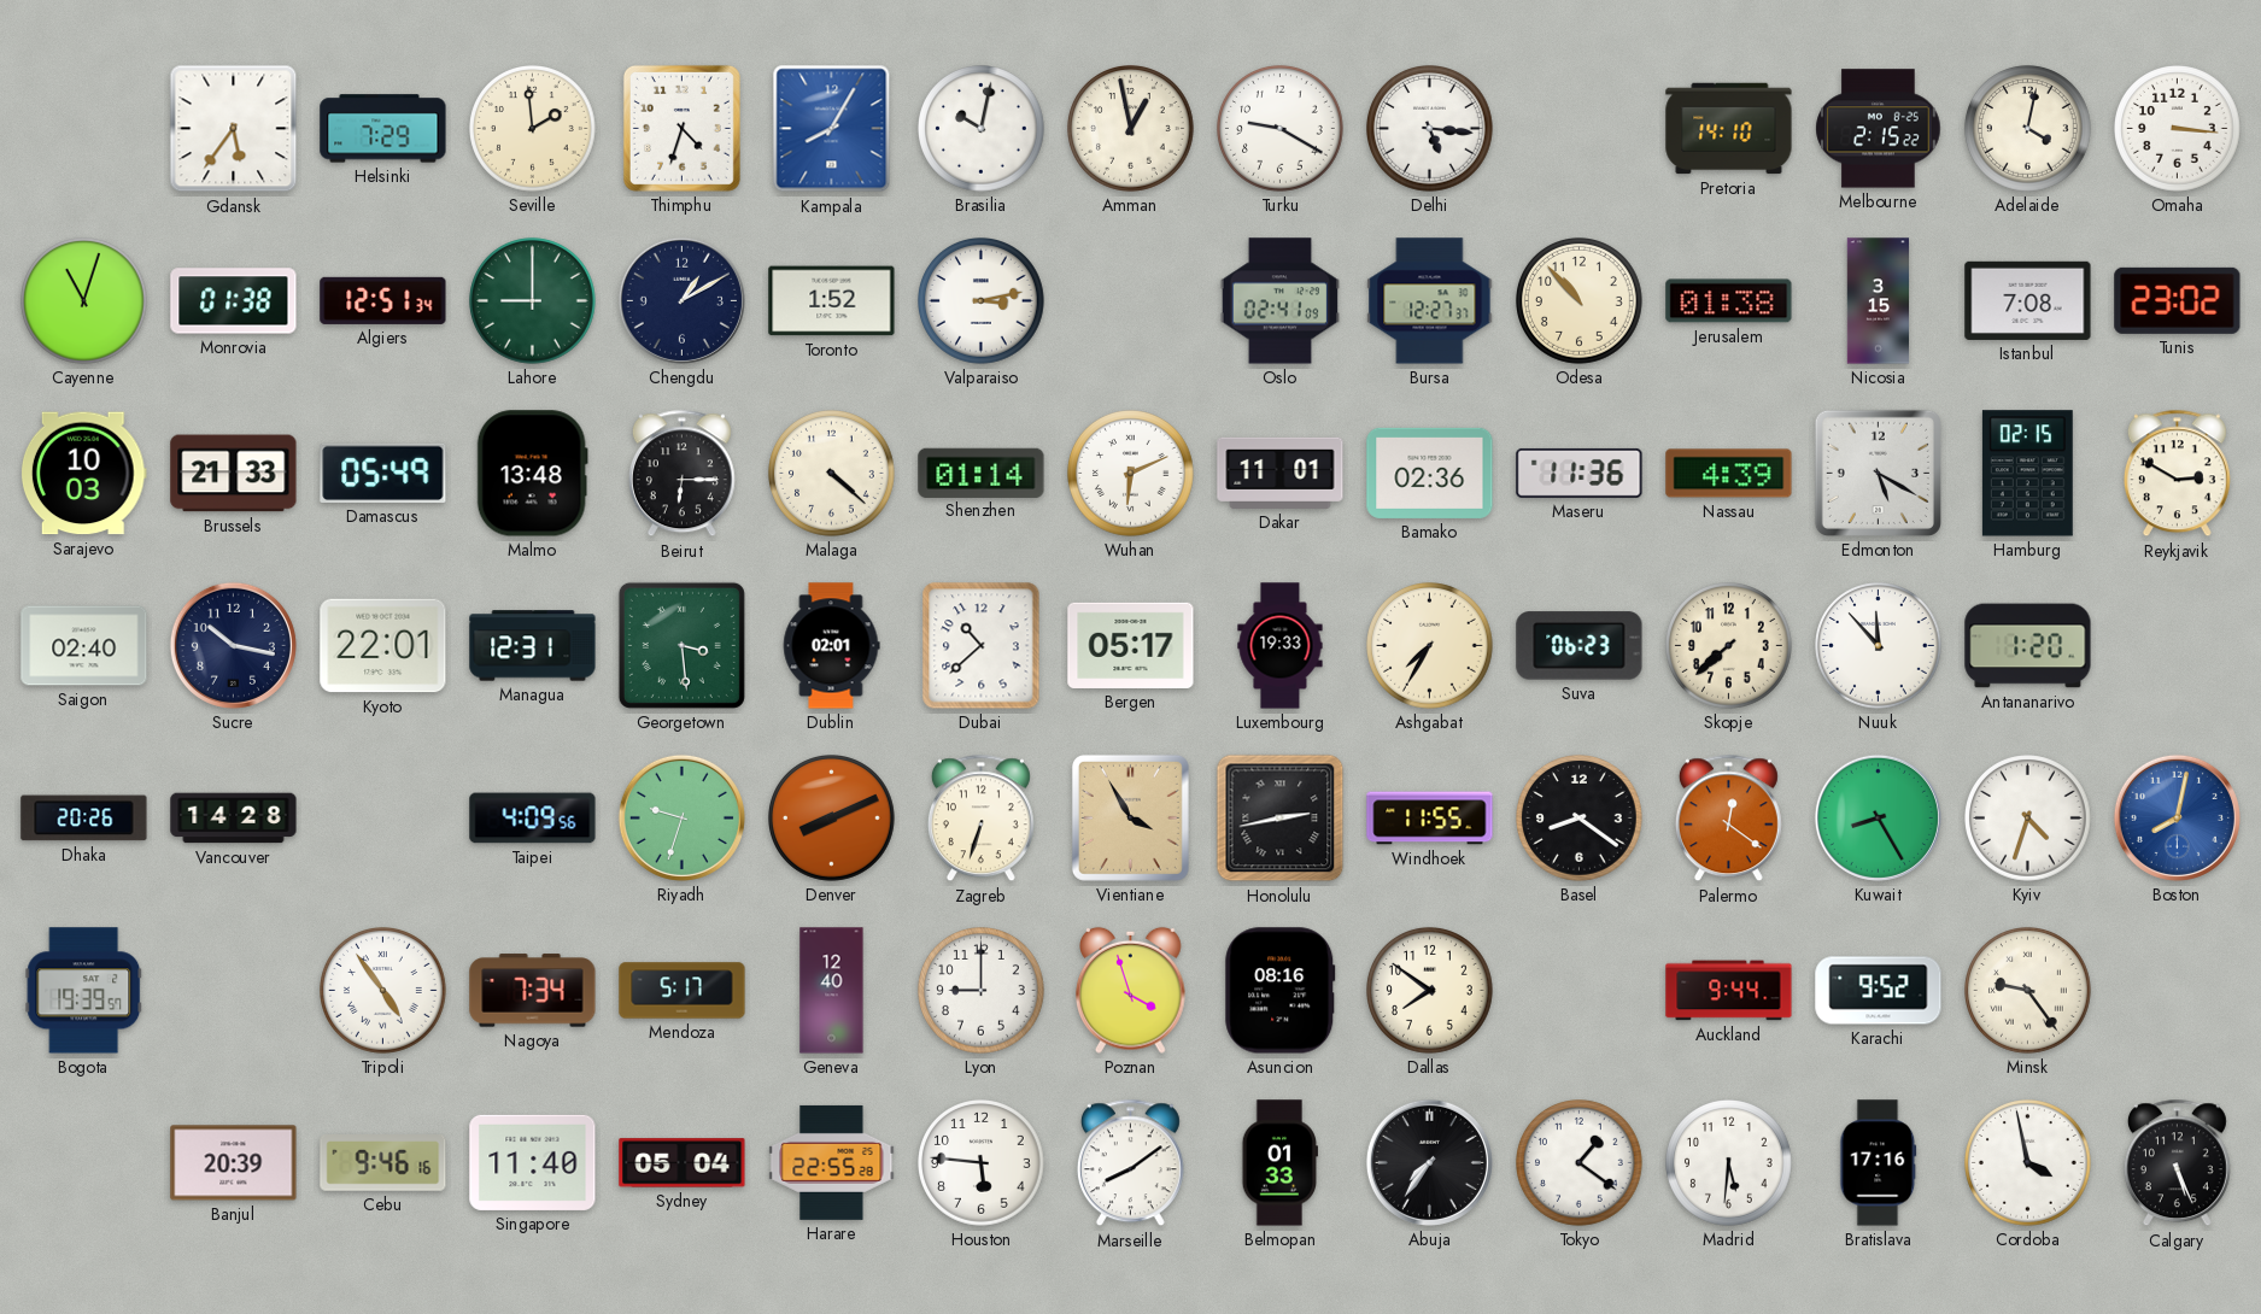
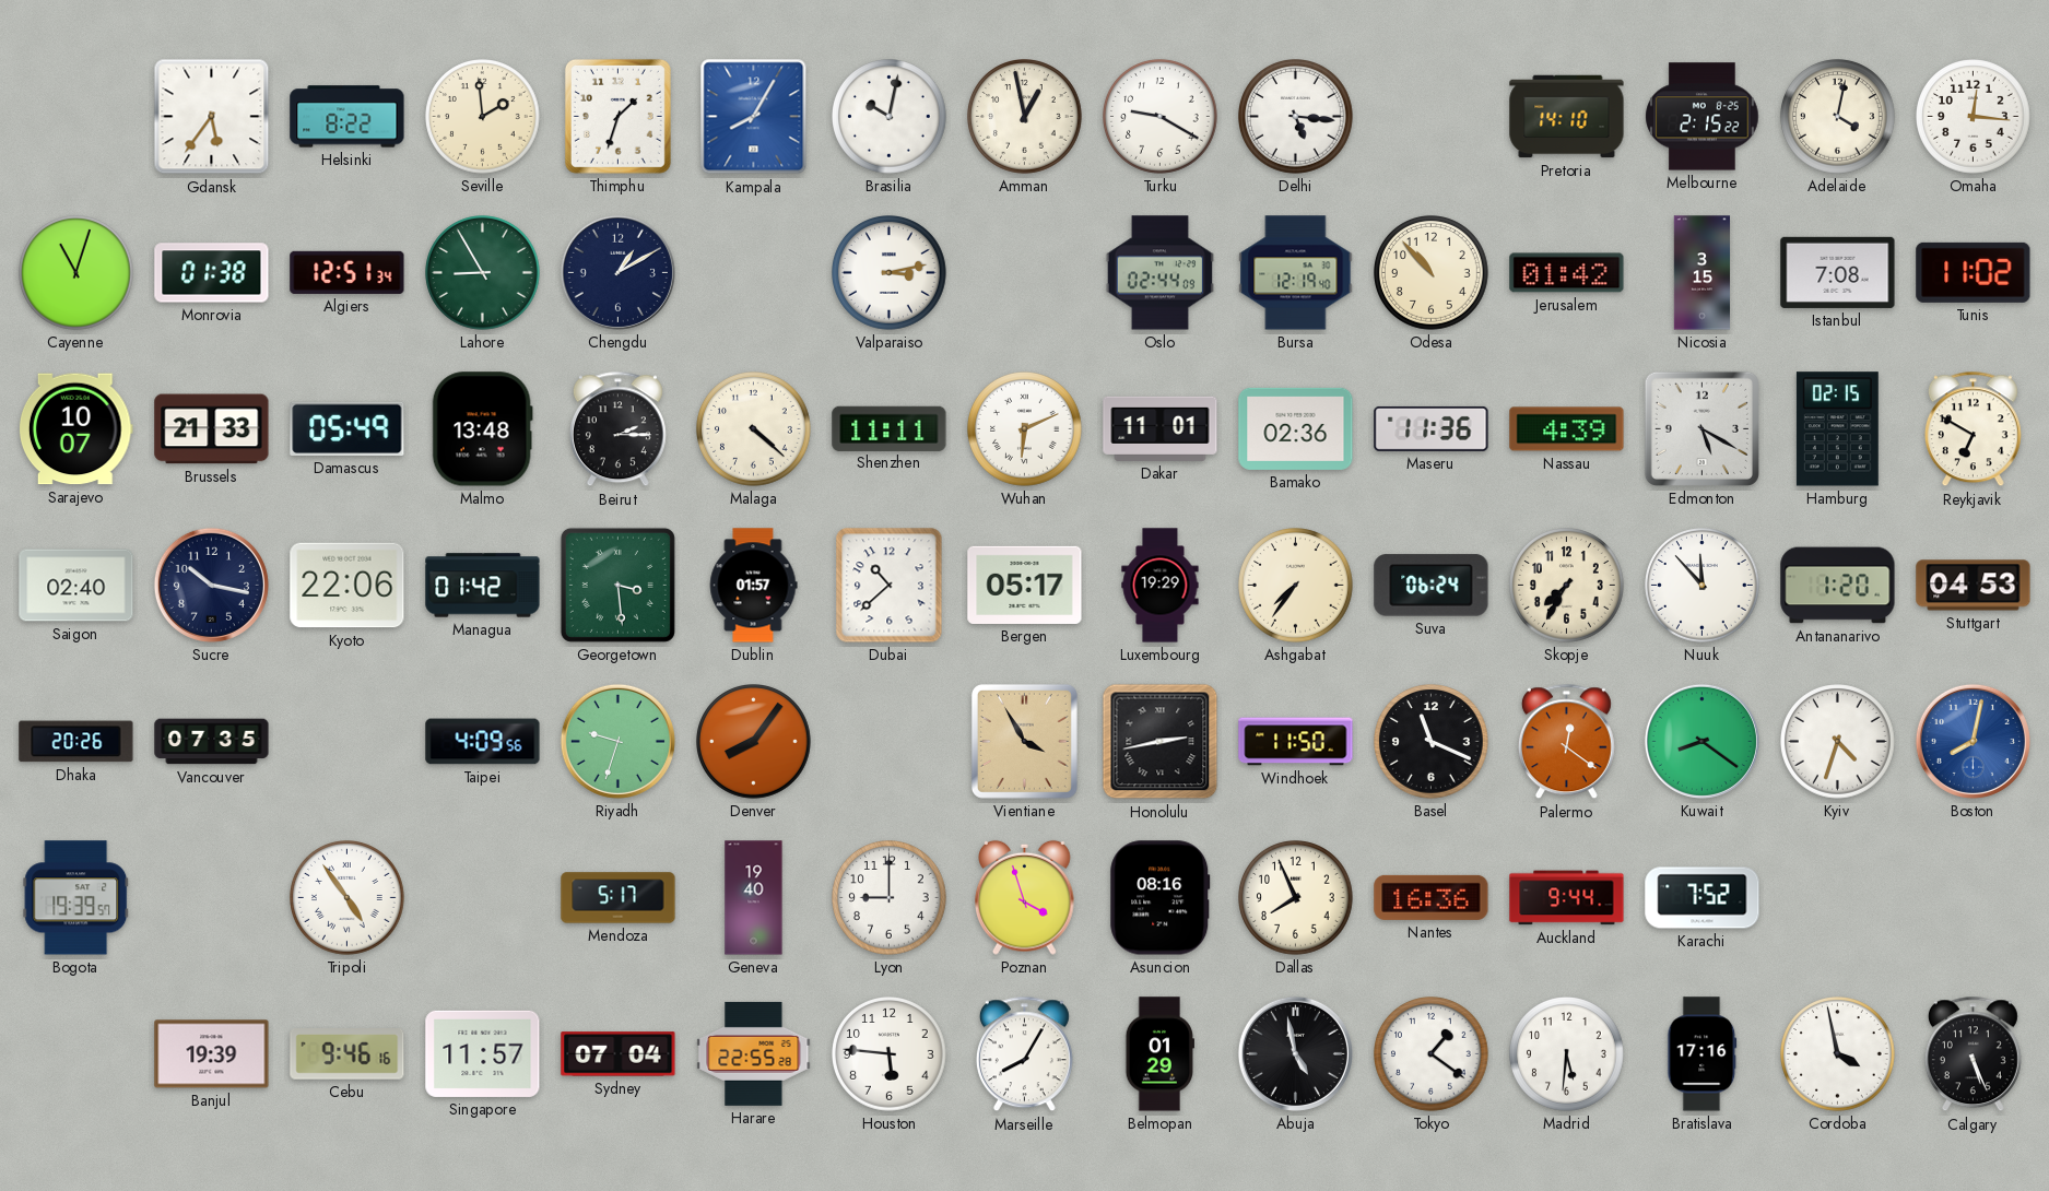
Helsinki: 7:29 -> 8:22 (348, 117)
Thimphu: 4:33 -> 1:33 (617, 116)
Omaha: 3:16 -> 12:16 (1974, 117)
Lahore: 9:00 -> 8:55 (483, 273)
Toronto: 1:52 -> none (832, 301)
Oslo: 02:41 -> 02:44 (1159, 273)
Bursa: 12:27 -> 12:19 (1296, 273)
Jerusalem: 01:38 -> 01:42 (1567, 273)
Tunis: 23:02 -> 11:02 (1974, 272)
Sarajevo: 10:03 -> 10:07 (75, 429)
Beirut: 6:15 -> 2:15 (617, 429)
Shenzhen: 01:14 -> 11:11 (890, 428)
Reykjavik: 2:50 -> 6:50 (1973, 429)
Kyoto: 22:01 -> 22:06 (348, 586)
Managua: 12:31 -> 01:42 (483, 586)
Dublin: 02:01 -> 01:57 (753, 586)
Luxembourg: 19:33 -> 19:29 (1161, 586)
Ashgabat: 7:35 -> 7:36 (1296, 586)
Suva: 06:23 -> 06:24 (1432, 586)
Skopje: 7:38 -> 7:35 (1567, 586)
Stuttgart: none -> 04:53 (1974, 586)
Vancouver: 14:28 -> 07:35 (212, 742)
Denver: 8:11 -> 8:06 (754, 742)
Zagreb: 6:33 -> none (980, 819)
Windhoek: 11:55 -> 11:50 (1296, 742)
Basel: 8:21 -> 11:19 (1432, 742)
Kuwait: 8:25 -> 8:21 (1701, 741)
Nagoya: 7:34 -> none (533, 991)
Geneva: 12:40 -> 19:40 (754, 898)
Dallas: 7:51 -> 7:56 (1296, 898)
Nantes: none -> 16:36 (1432, 897)
Karachi: 9:52 -> 7:52 (1703, 898)
Minsk: 9:24 -> none (2028, 991)
Banjul: 20:39 -> 19:39 (212, 1054)
Singapore: 11:40 -> 11:57 (483, 1053)
Sydney: 05:04 -> 07:04 (619, 1054)
Marseille: 8:09 -> 8:05 (1024, 1054)
Belmopan: 01:33 -> 01:29 (1159, 1054)
Abuja: 7:36 -> 4:58 (1295, 1053)
